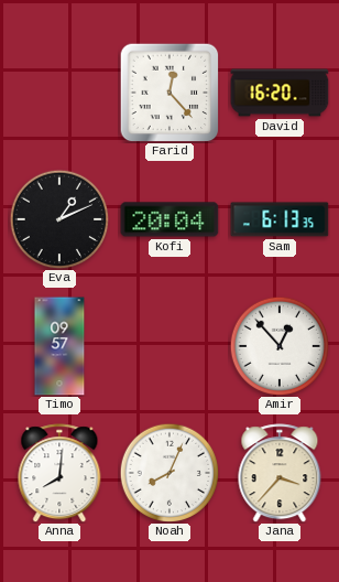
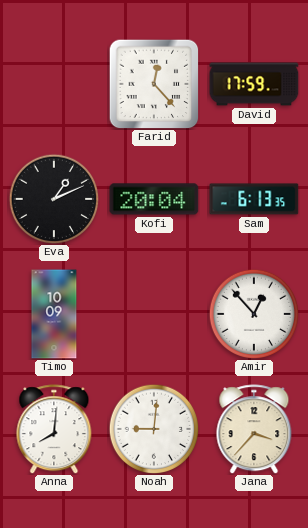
David: 16:20 -> 17:59 (254, 84)
Timo: 09:57 -> 10:09 (54, 314)
Noah: 8:04 -> 9:01 (154, 429)
